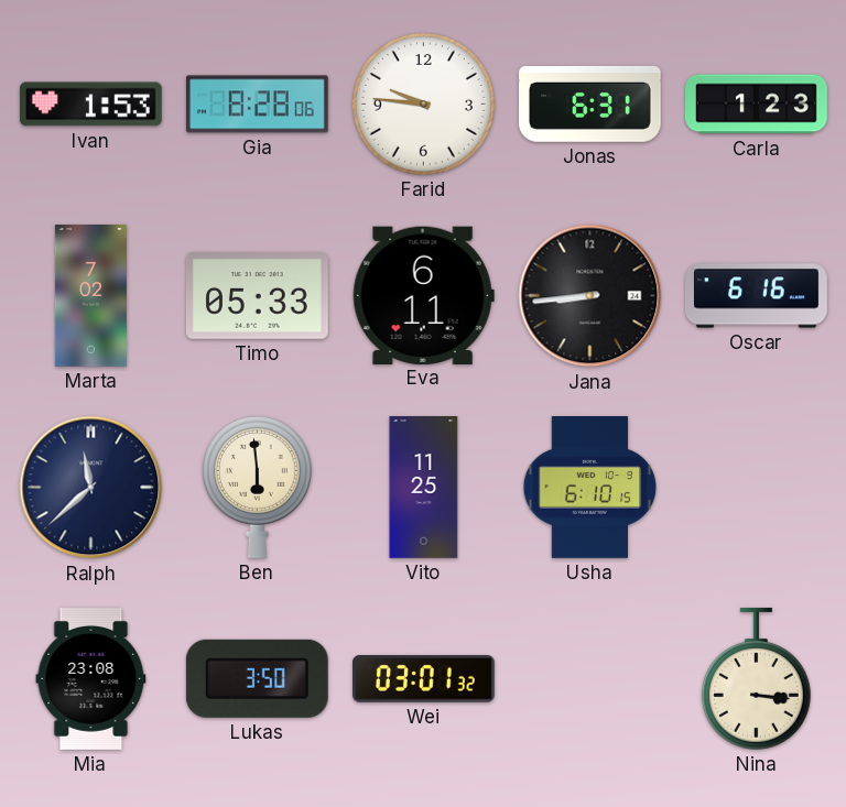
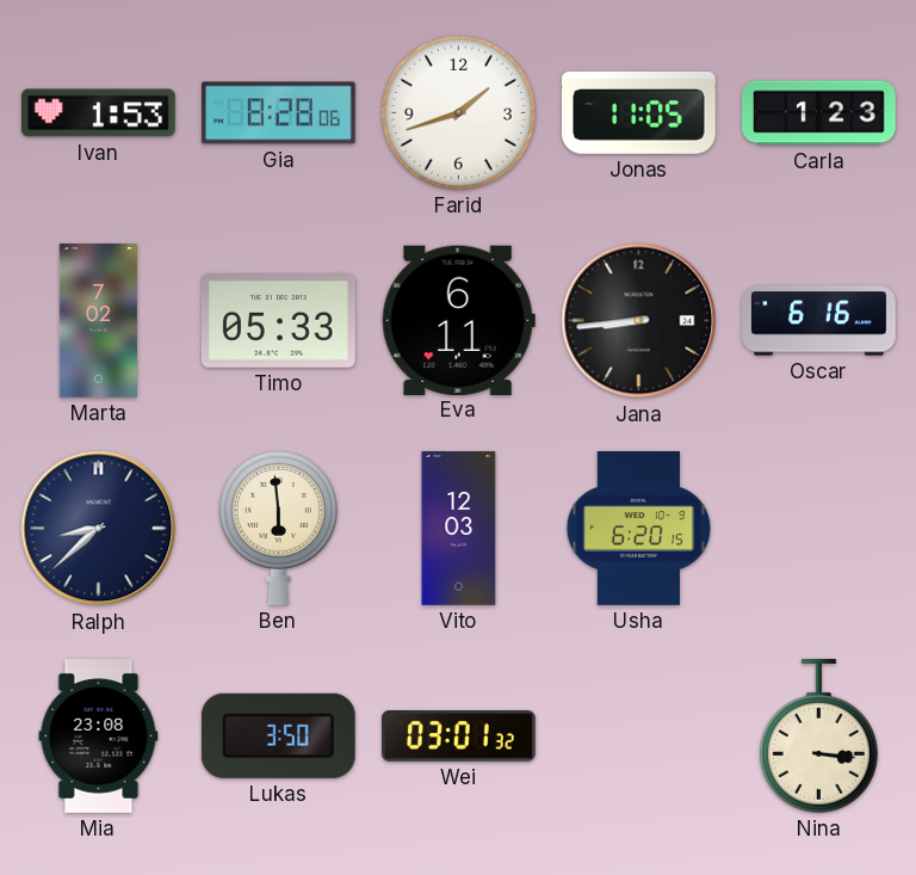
Farid: 9:46 -> 1:42 (458, 112)
Jonas: 6:31 -> 11:05 (638, 112)
Ralph: 11:38 -> 8:38 (99, 529)
Vito: 11:25 -> 12:03 (459, 529)
Usha: 6:10 -> 6:20 (639, 529)
